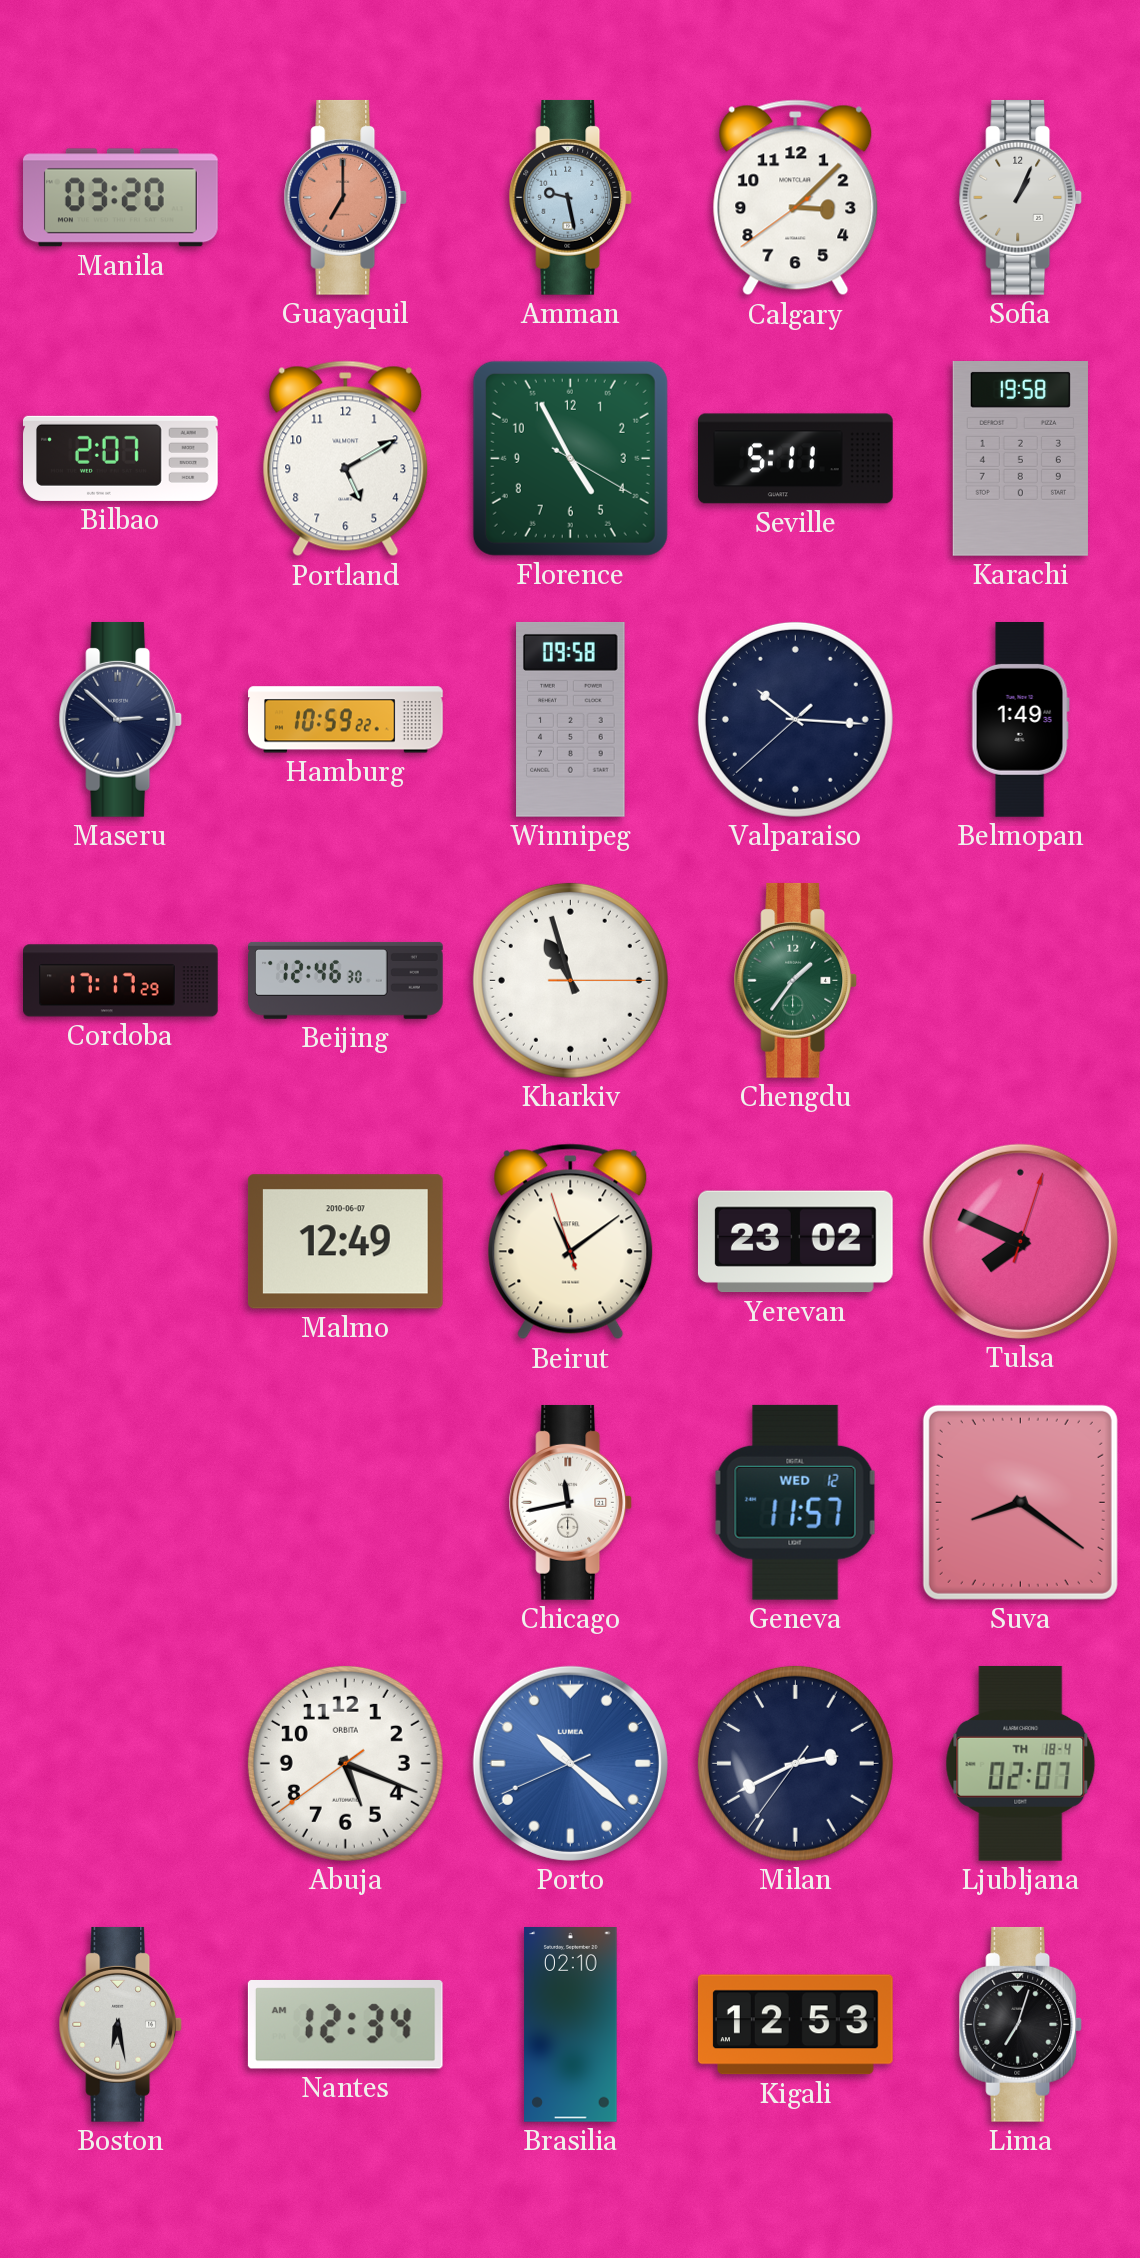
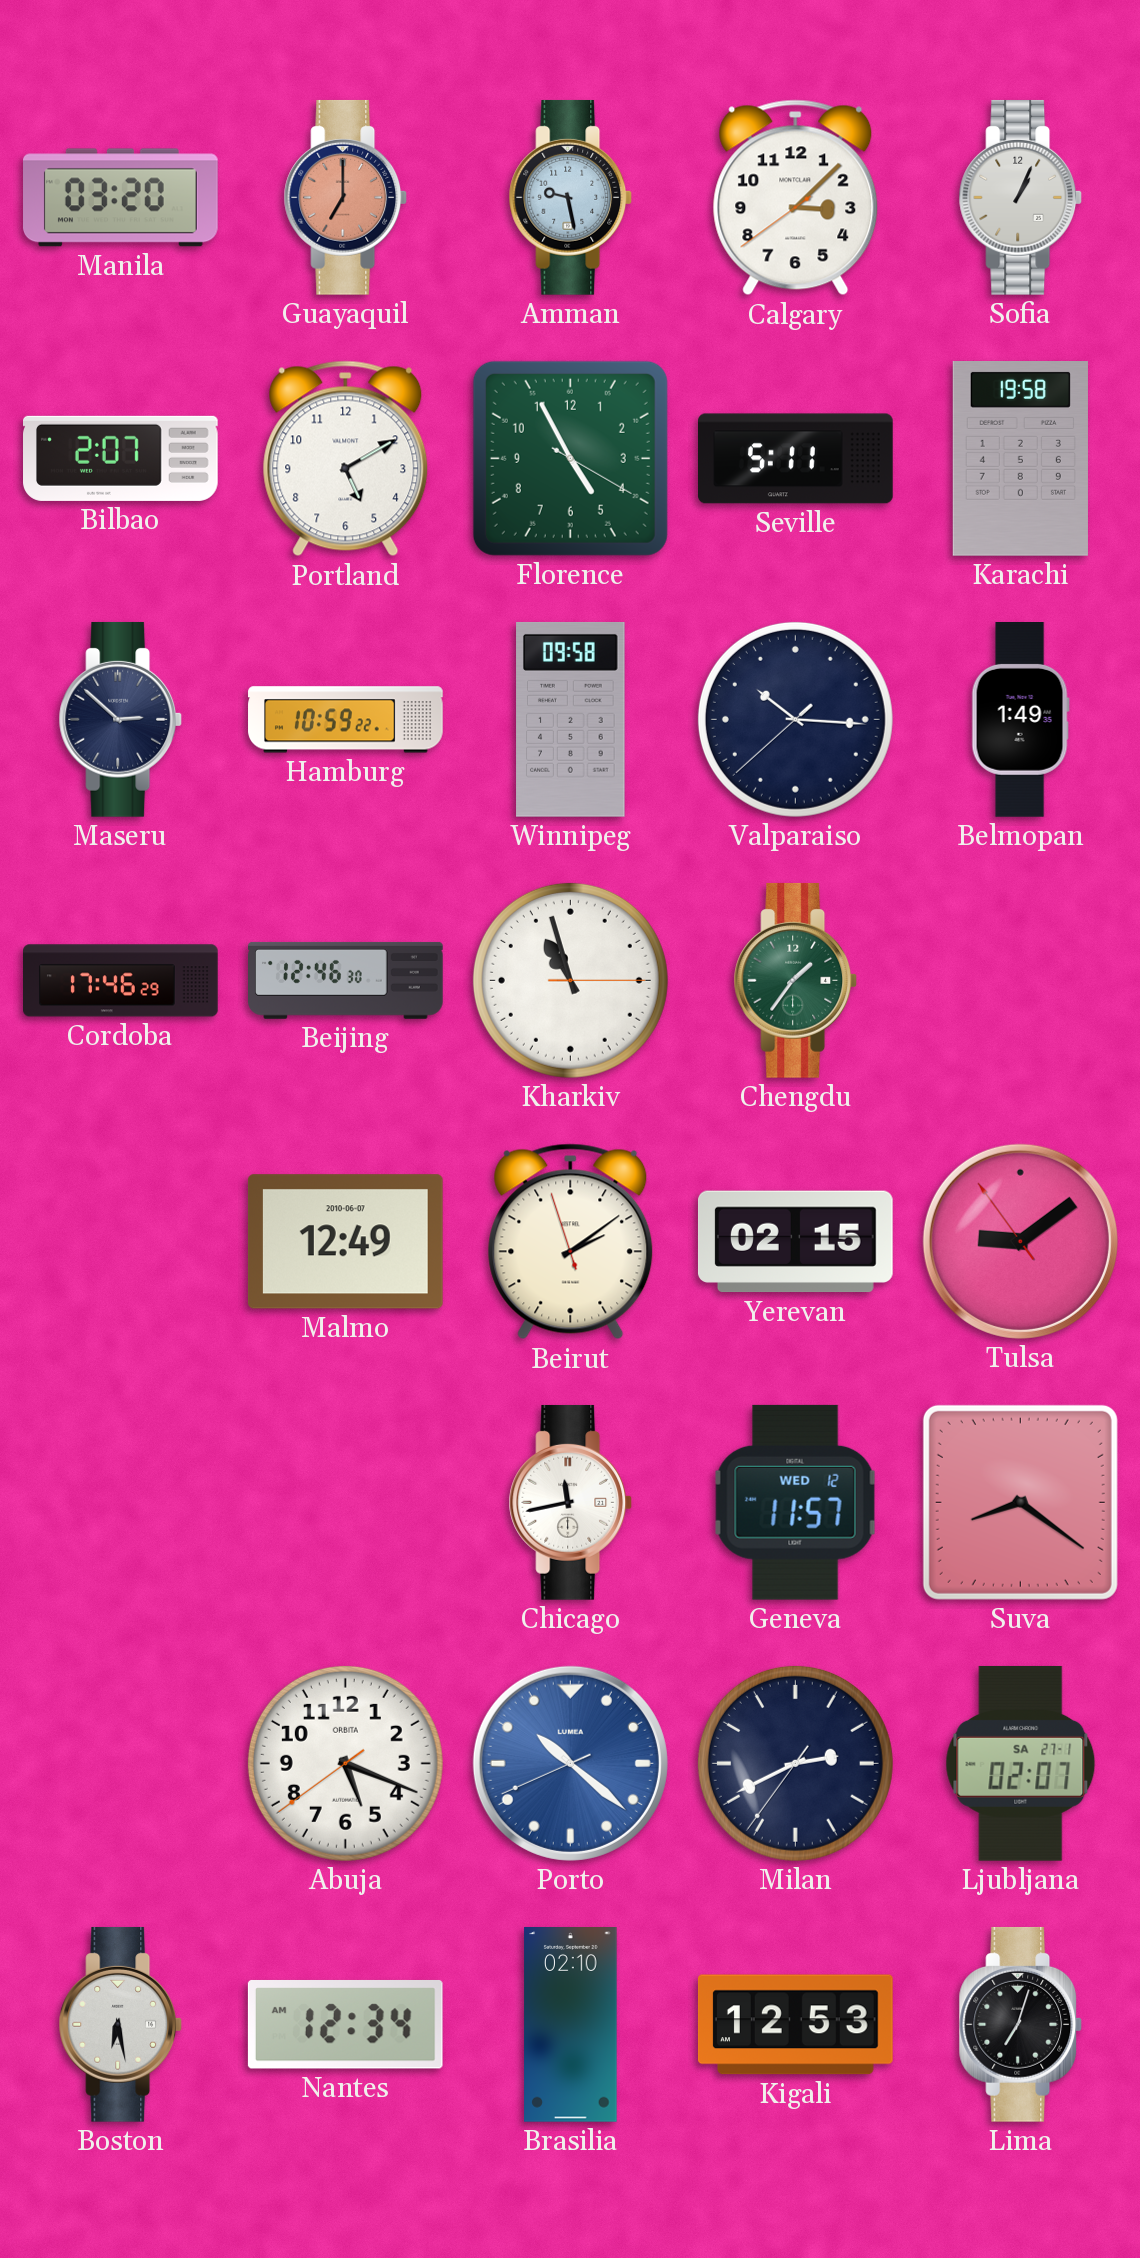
Cordoba: 17:17 -> 17:46 (121, 981)
Beirut: 11:08 -> 2:08 (571, 1242)
Yerevan: 23:02 -> 02:15 (795, 1242)
Tulsa: 7:49 -> 9:08 (1020, 1241)
Ljubljana date: TH 18-4 -> SA 27-1 (1021, 1763)
